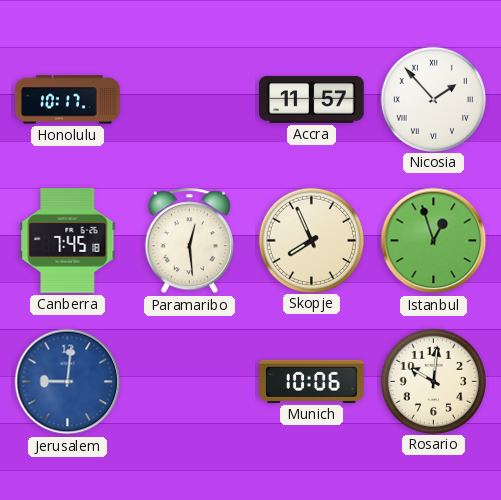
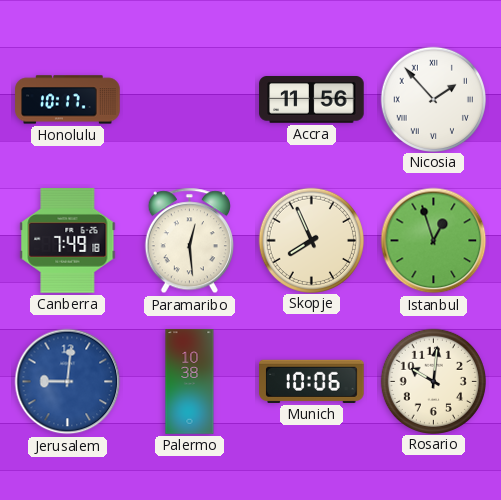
Accra: 11:57 -> 11:56 (312, 100)
Canberra: 7:45 -> 7:49 (68, 241)
Palermo: none -> 10:38 (190, 382)
